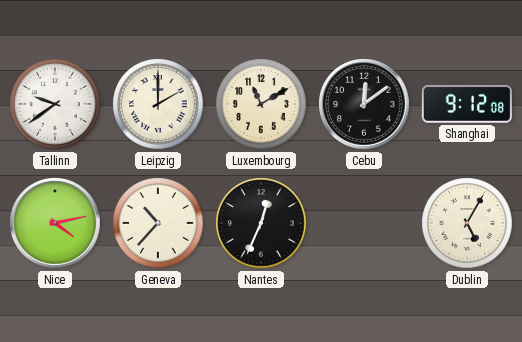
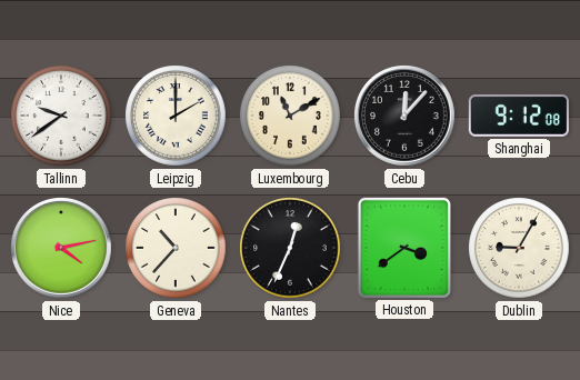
Cebu: 12:09 -> 12:07 (406, 117)
Houston: none -> 3:39 (404, 248)
Dublin: 5:05 -> 9:05 (519, 248)
